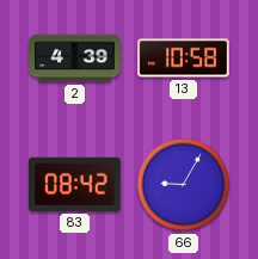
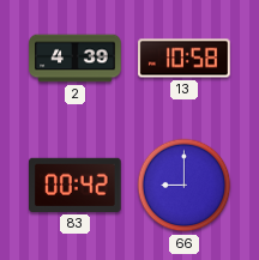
83: 08:42 -> 00:42 (76, 185)
66: 9:05 -> 9:00 (185, 186)
